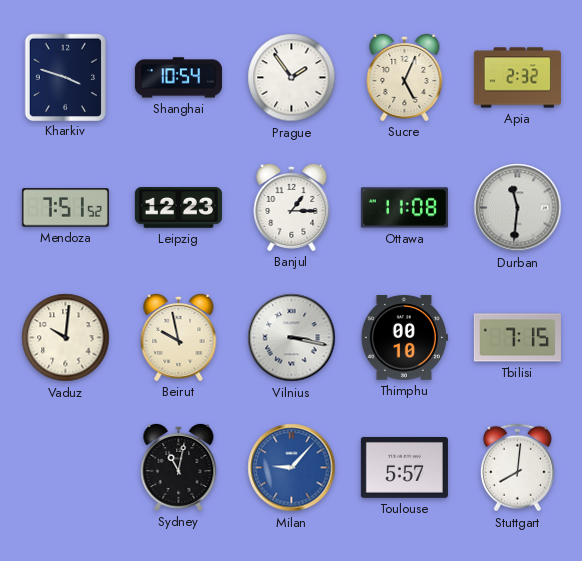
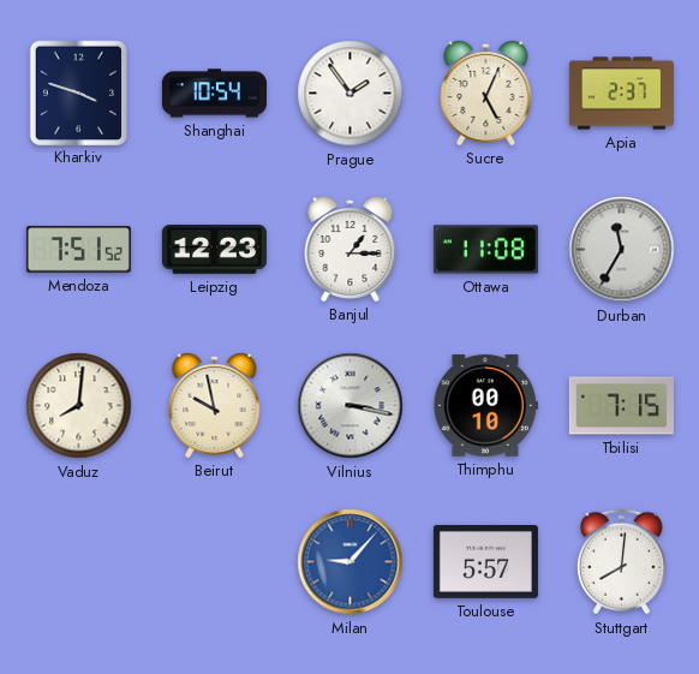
Apia: 2:32 -> 2:37 (621, 94)
Durban: 11:31 -> 11:35 (622, 250)
Vaduz: 10:01 -> 8:01 (79, 406)
Sydney: 11:02 -> none (179, 467)
